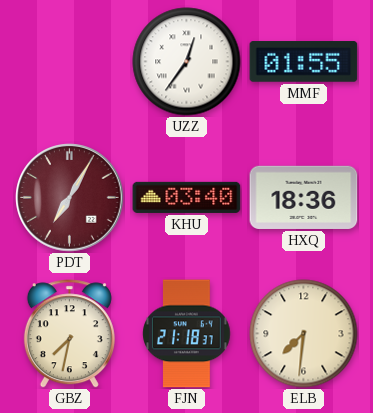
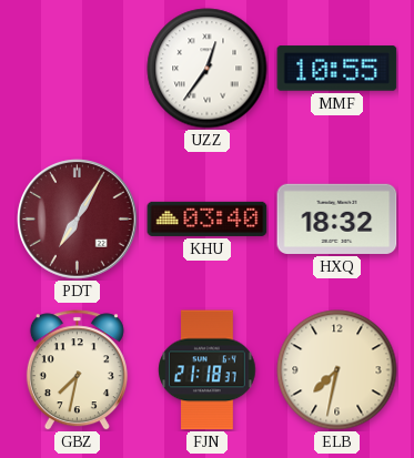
MMF: 01:55 -> 10:55 (337, 69)
HXQ: 18:36 -> 18:32 (337, 218)
ELB: 7:31 -> 7:32 (337, 370)
